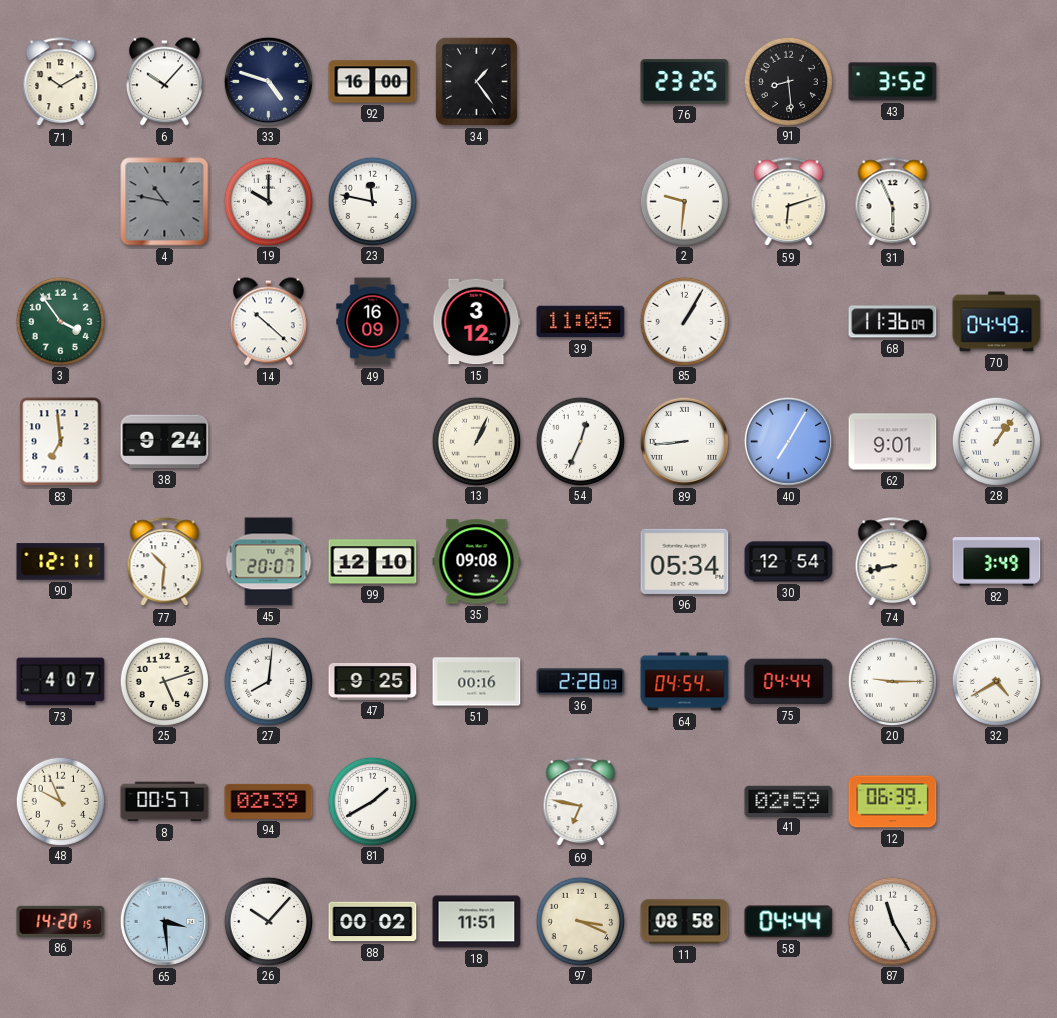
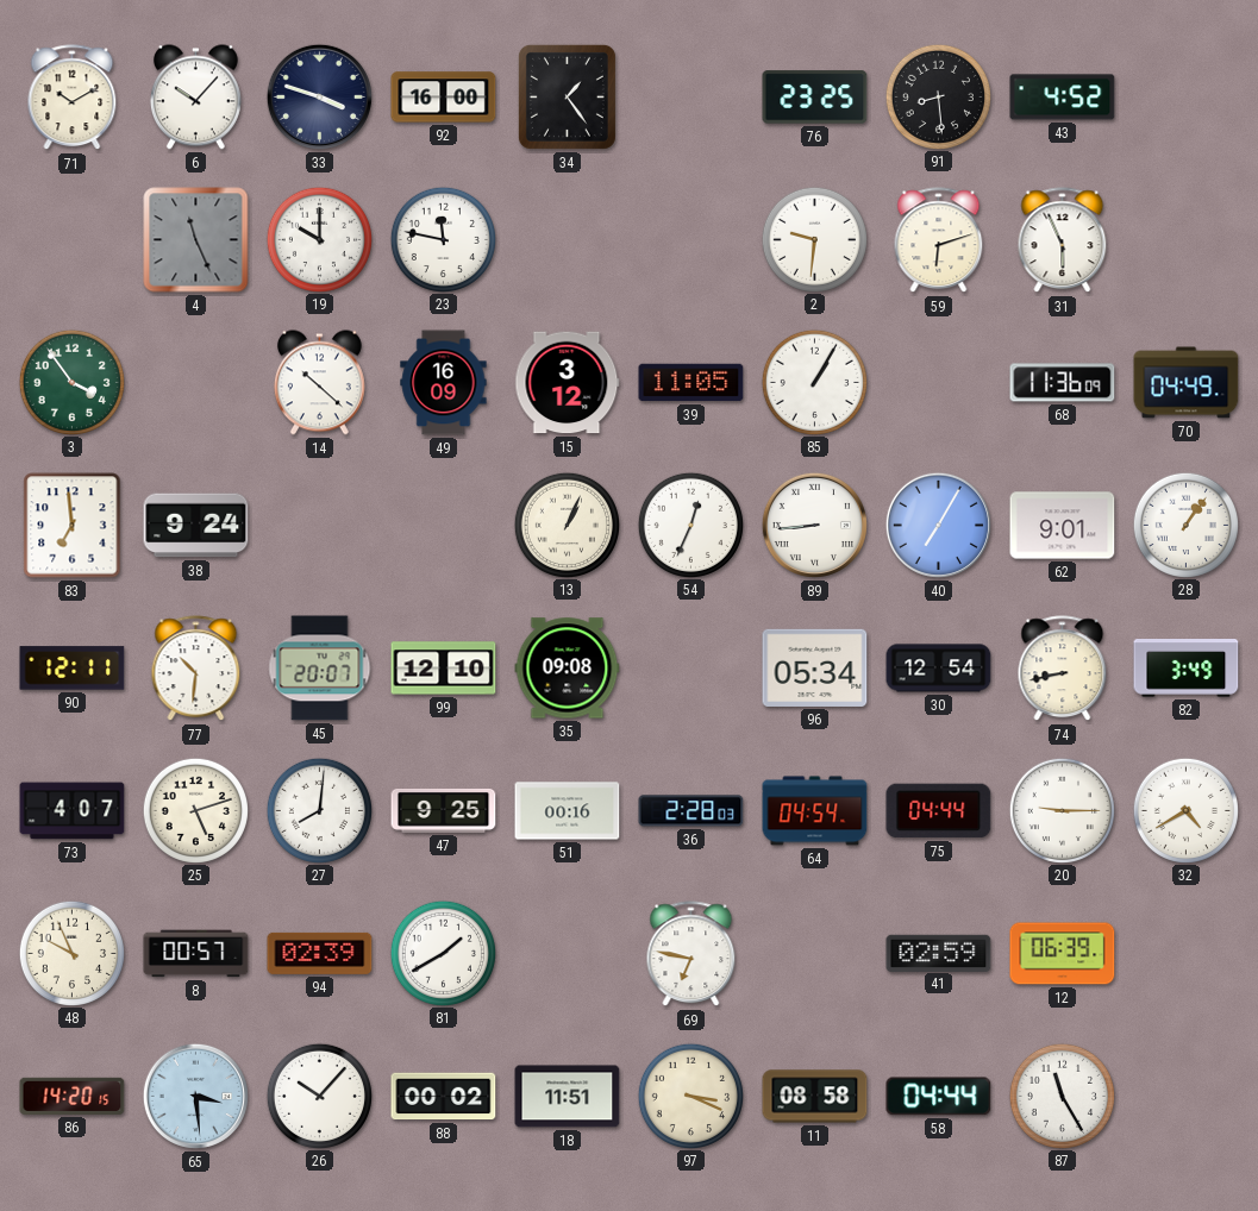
33: 4:48 -> 3:48 (319, 96)
43: 3:52 -> 4:52 (1063, 98)
4: 10:47 -> 11:26 (196, 240)
